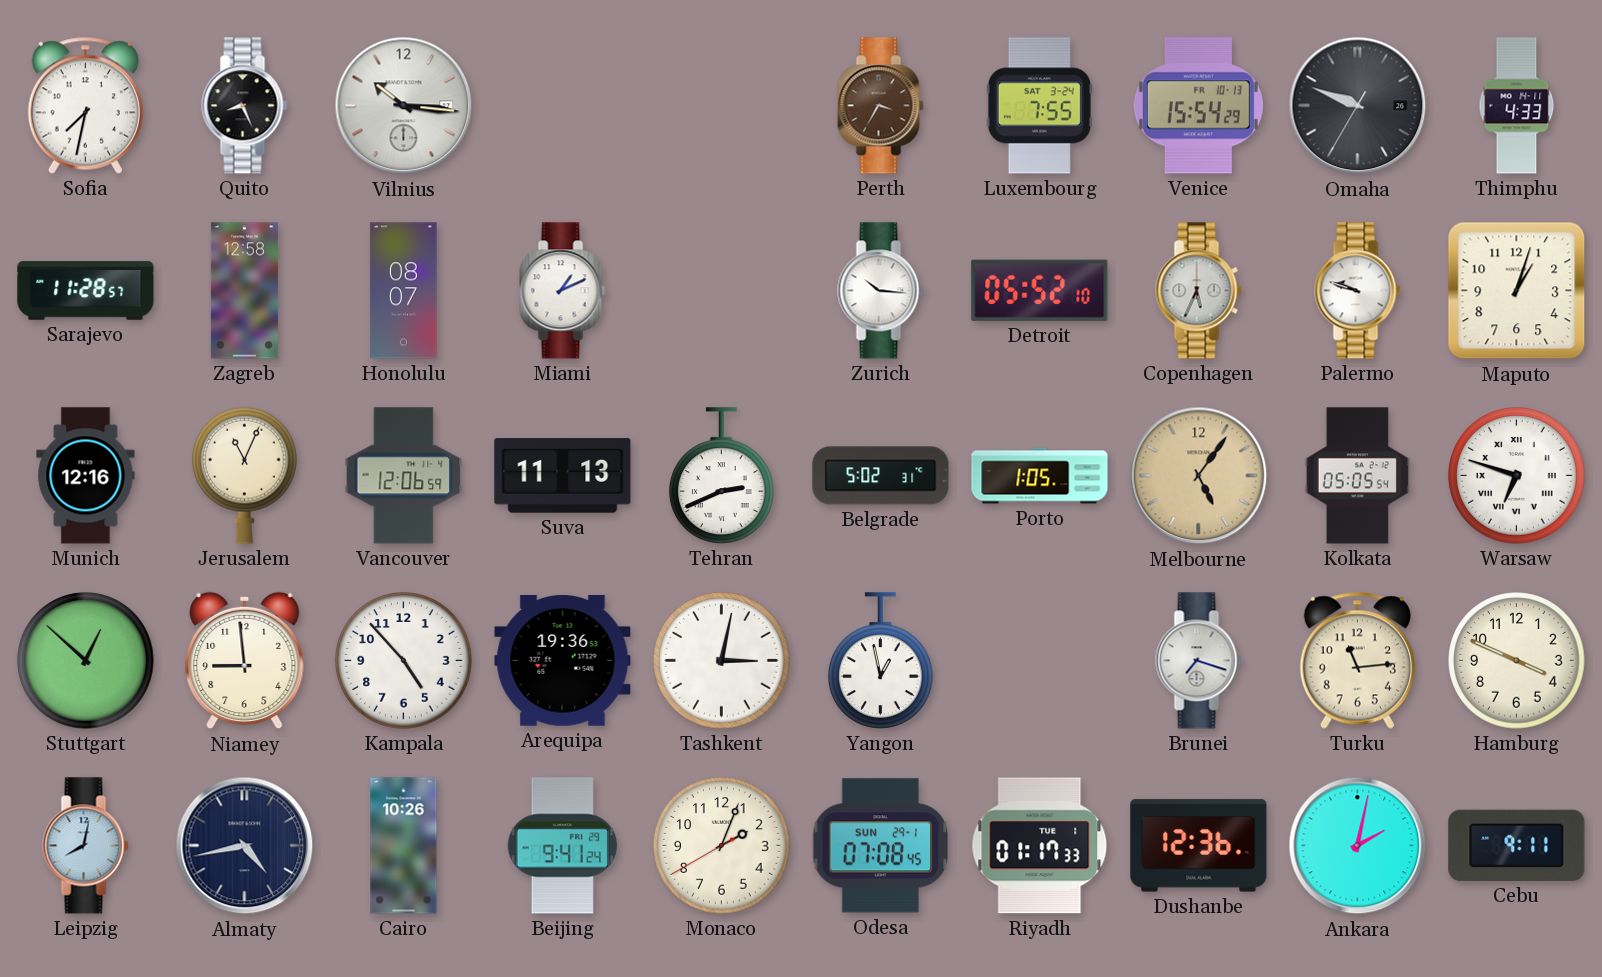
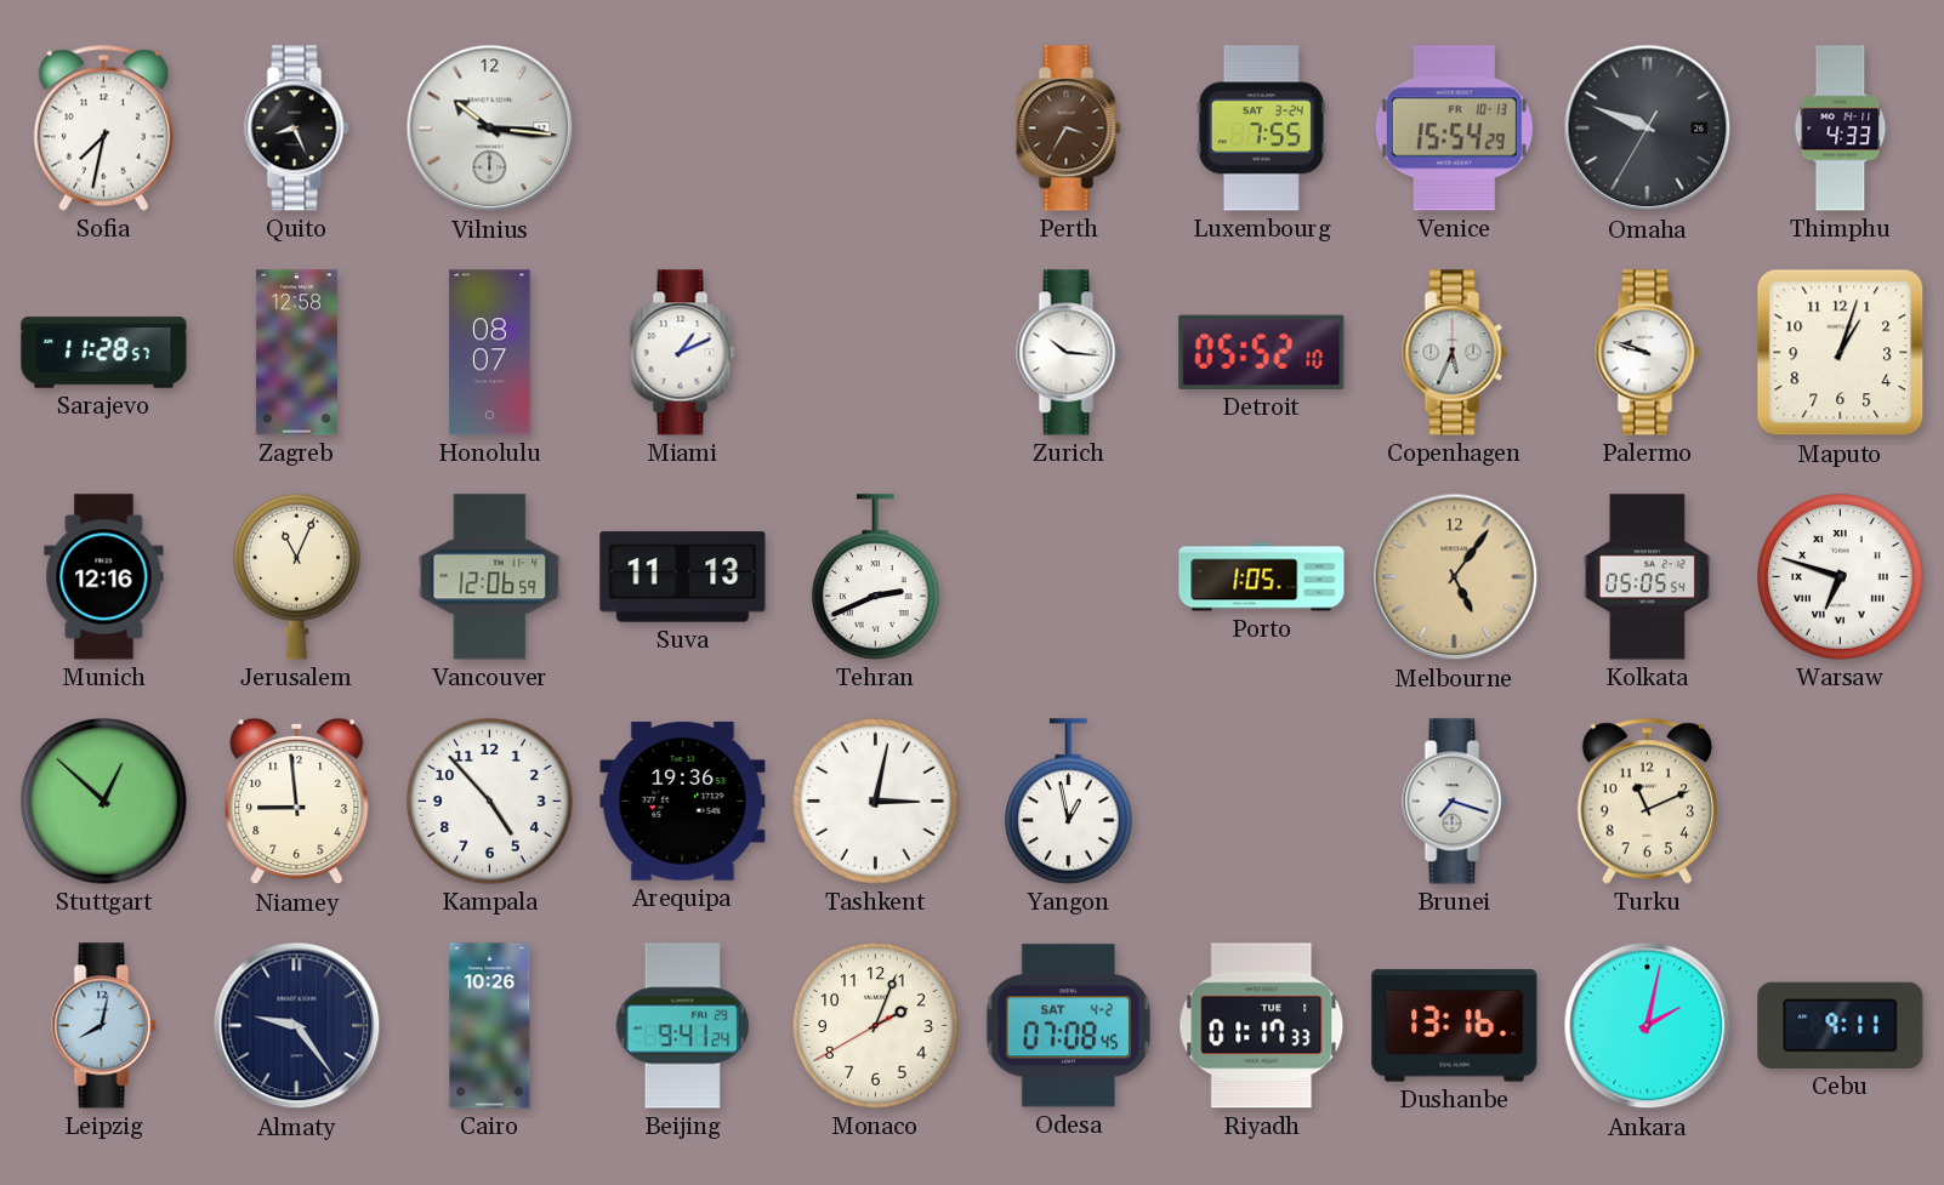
Belgrade: 5:02 -> none (881, 476)
Turku: 11:14 -> 11:11 (1647, 801)
Hamburg: 3:49 -> none (1517, 661)
Almaty: 4:43 -> 9:24 (297, 1026)
Odesa date: SUN 29-1 -> SAT 4-2 (1069, 1026)
Dushanbe: 12:36 -> 13:16 (1455, 1026)
